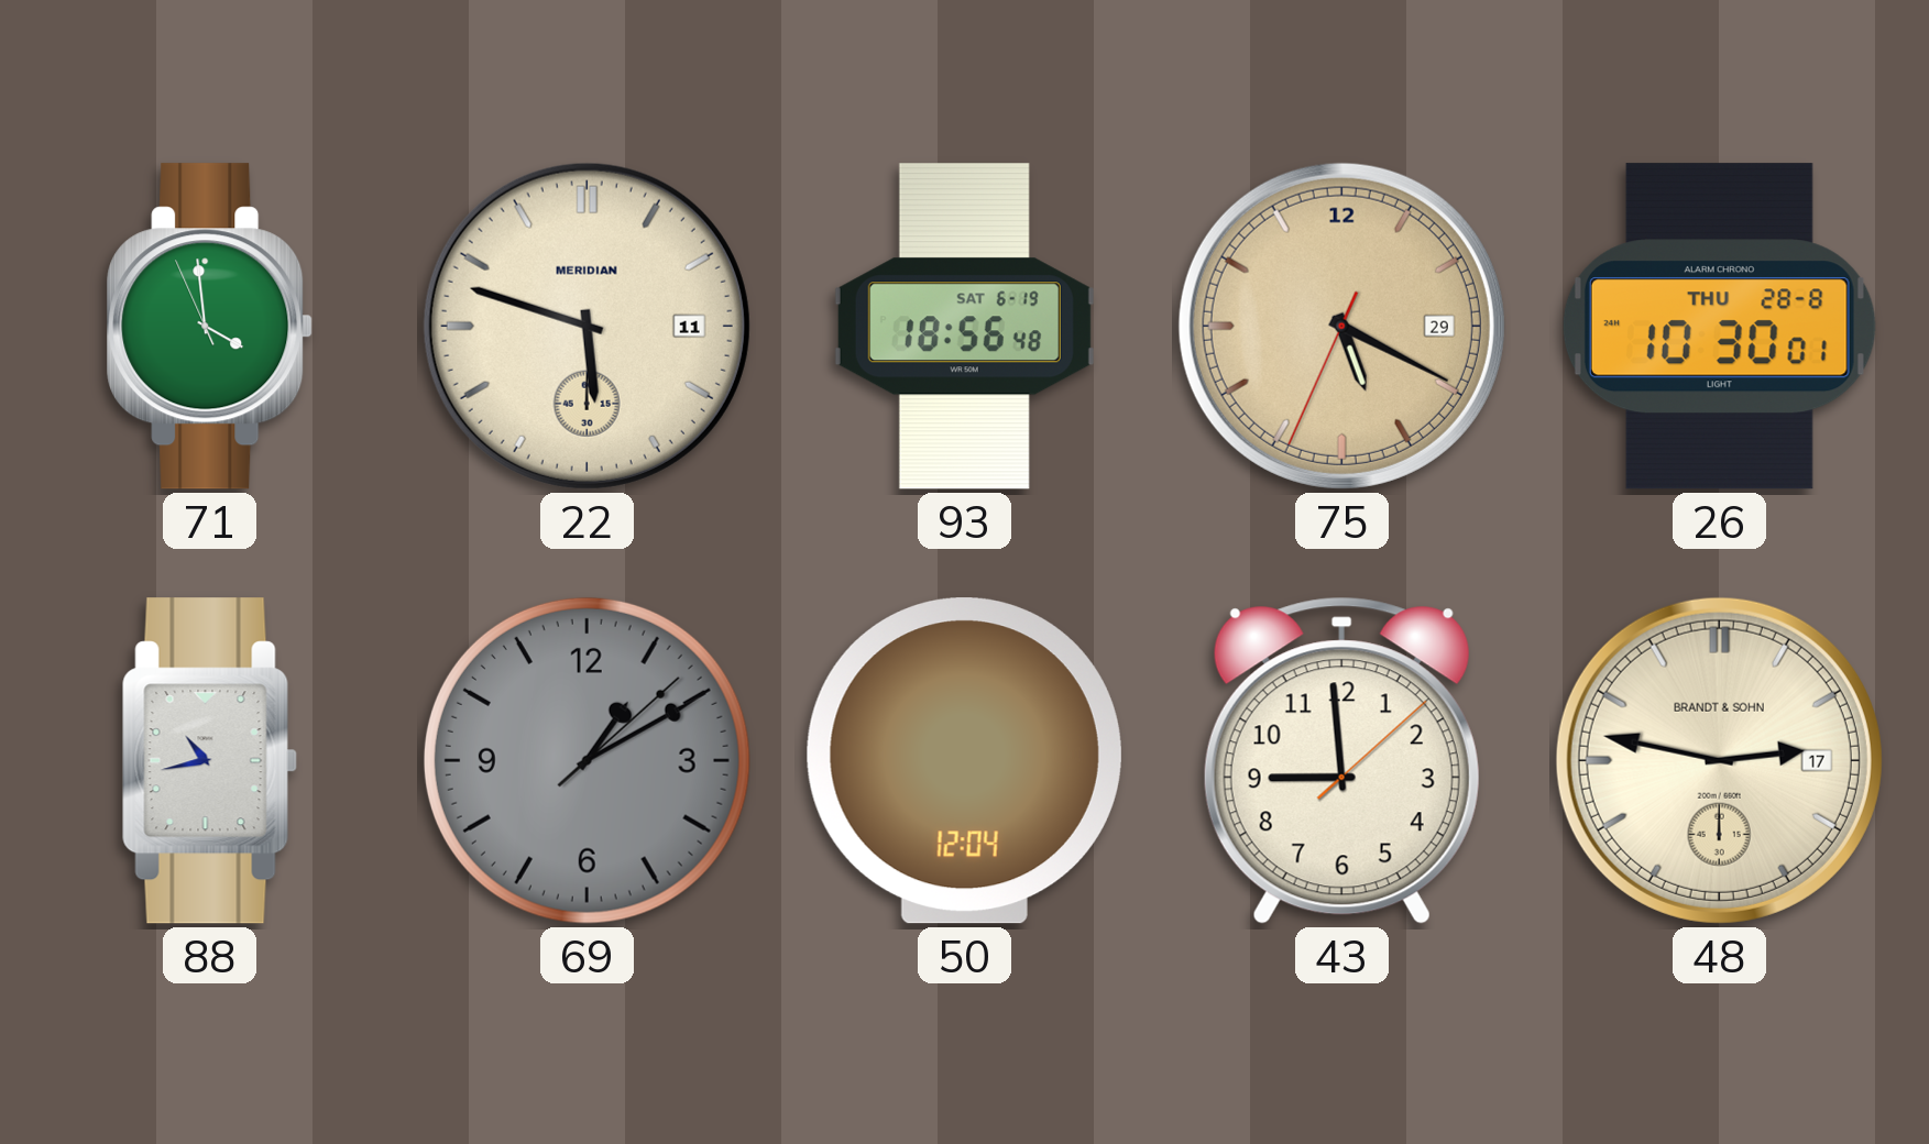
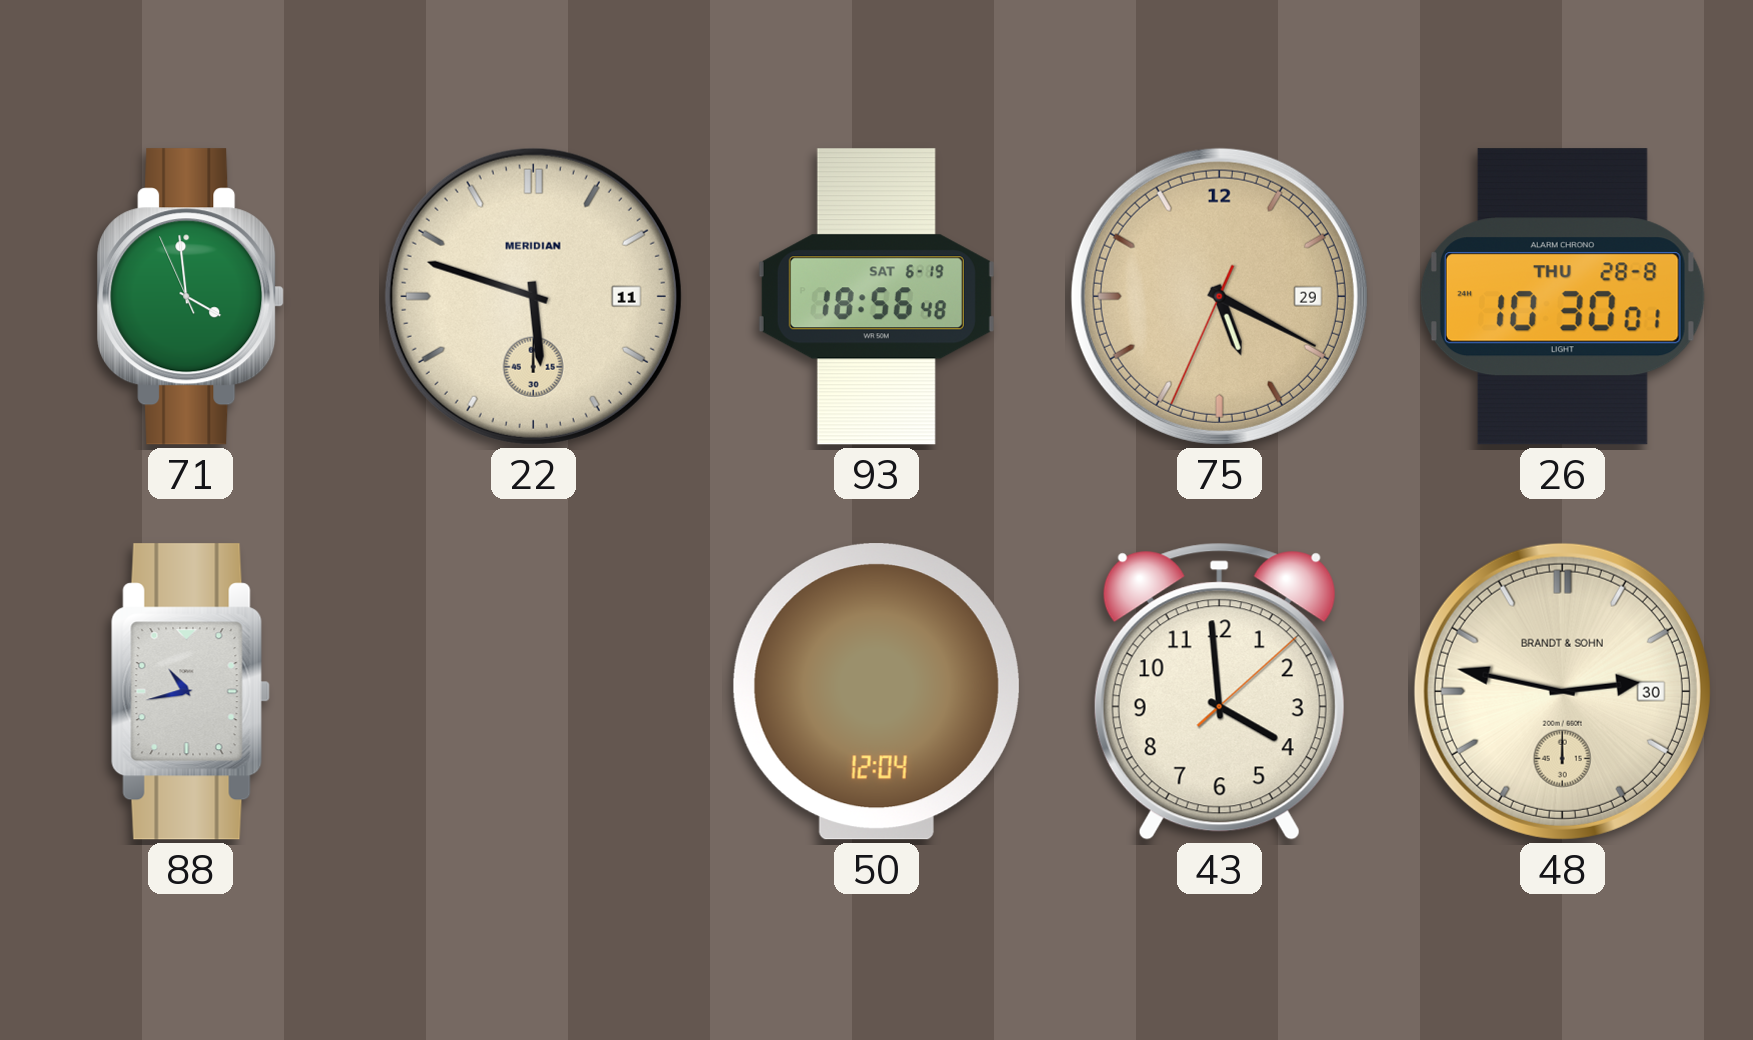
69: 1:10 -> none (587, 760)
43: 8:59 -> 3:59 (1219, 691)
48 date: 17 -> 30 (1562, 691)
